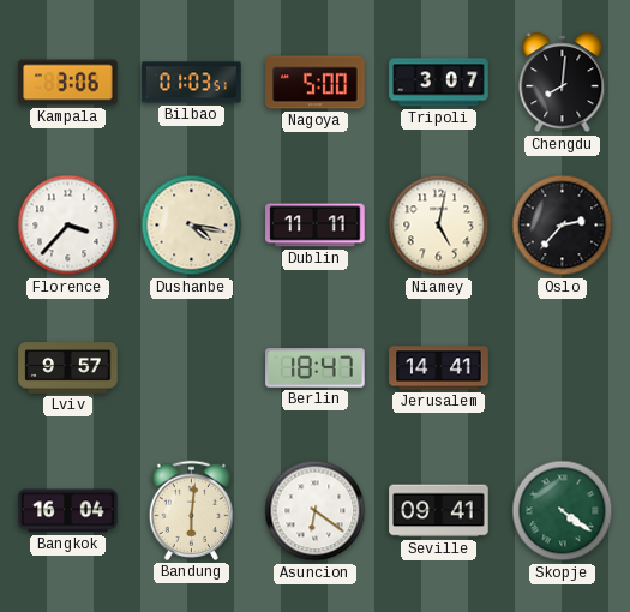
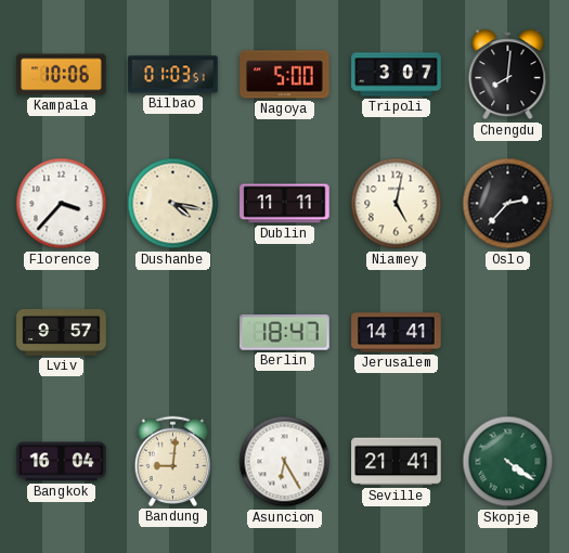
Kampala: 3:06 -> 10:06 (62, 75)
Bandung: 6:01 -> 9:01 (172, 461)
Asuncion: 6:21 -> 6:25 (285, 462)
Seville: 09:41 -> 21:41 (397, 462)
